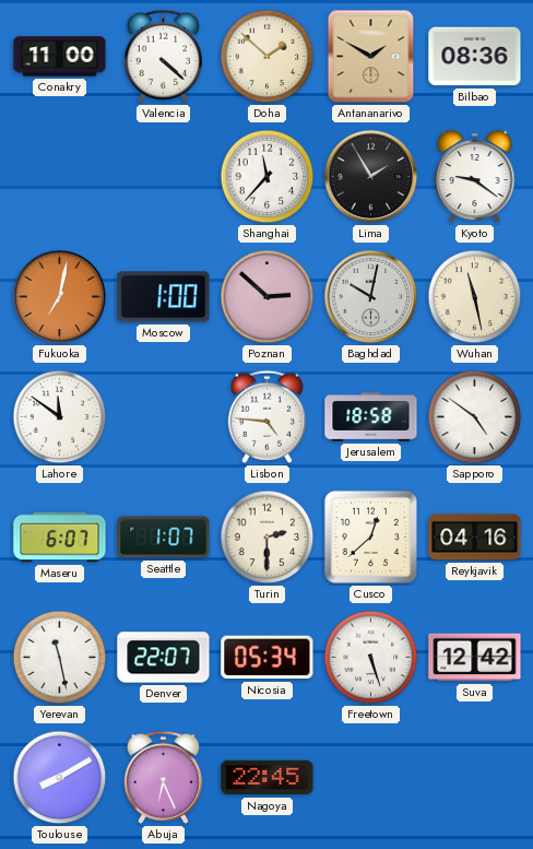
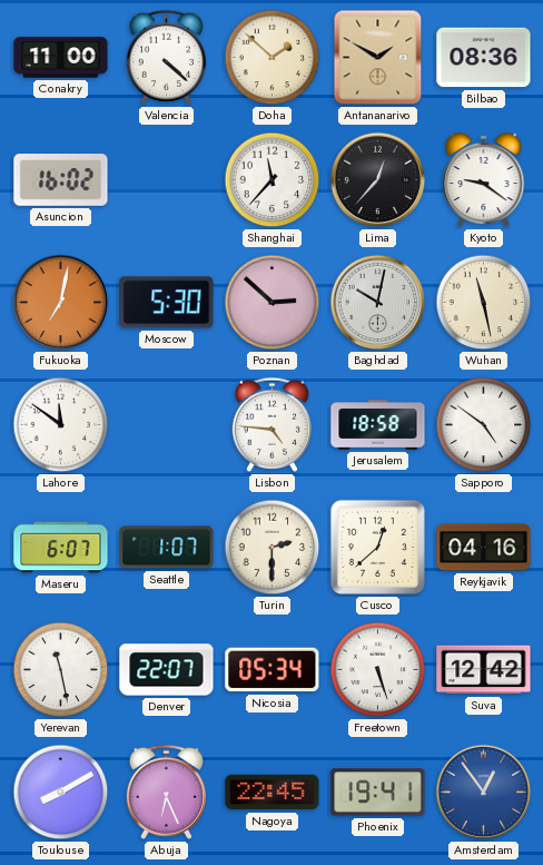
Asuncion: none -> 16:02 (61, 180)
Lima: 1:55 -> 12:37 (378, 180)
Moscow: 1:00 -> 5:30 (167, 303)
Phoenix: none -> 19:41 (378, 793)
Amsterdam: none -> 12:54 (484, 793)
